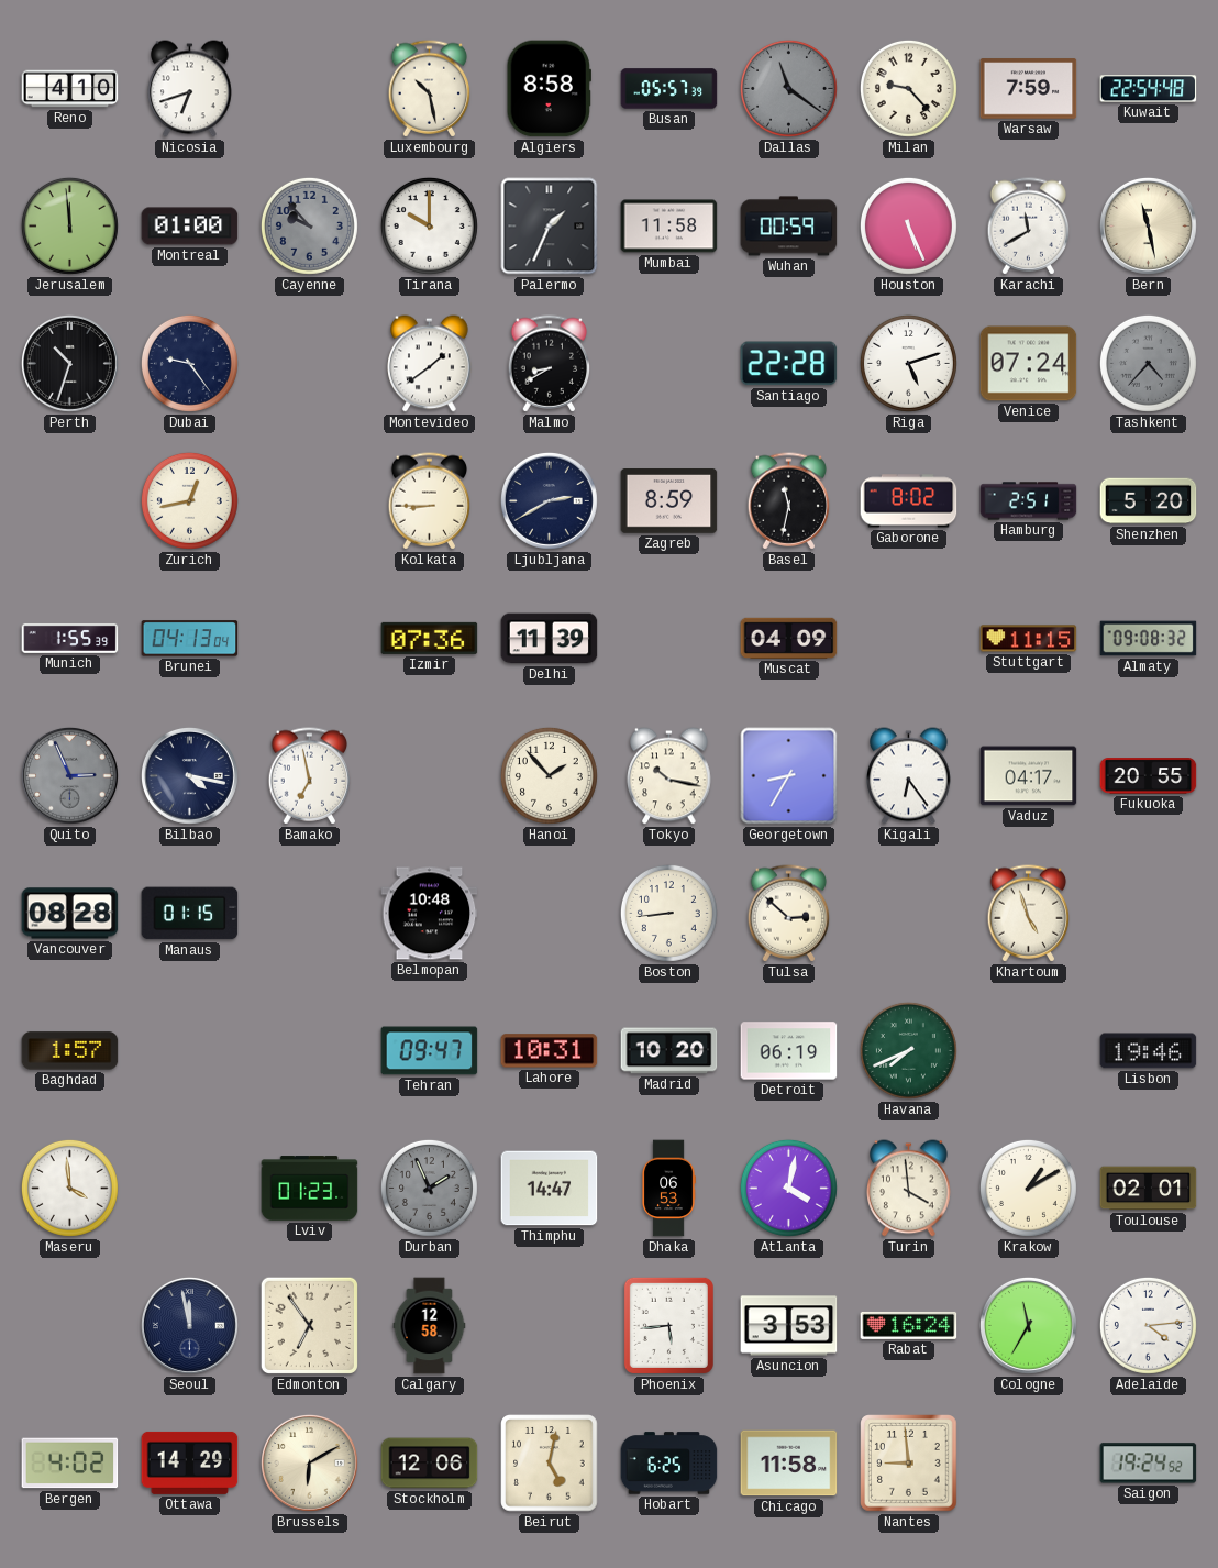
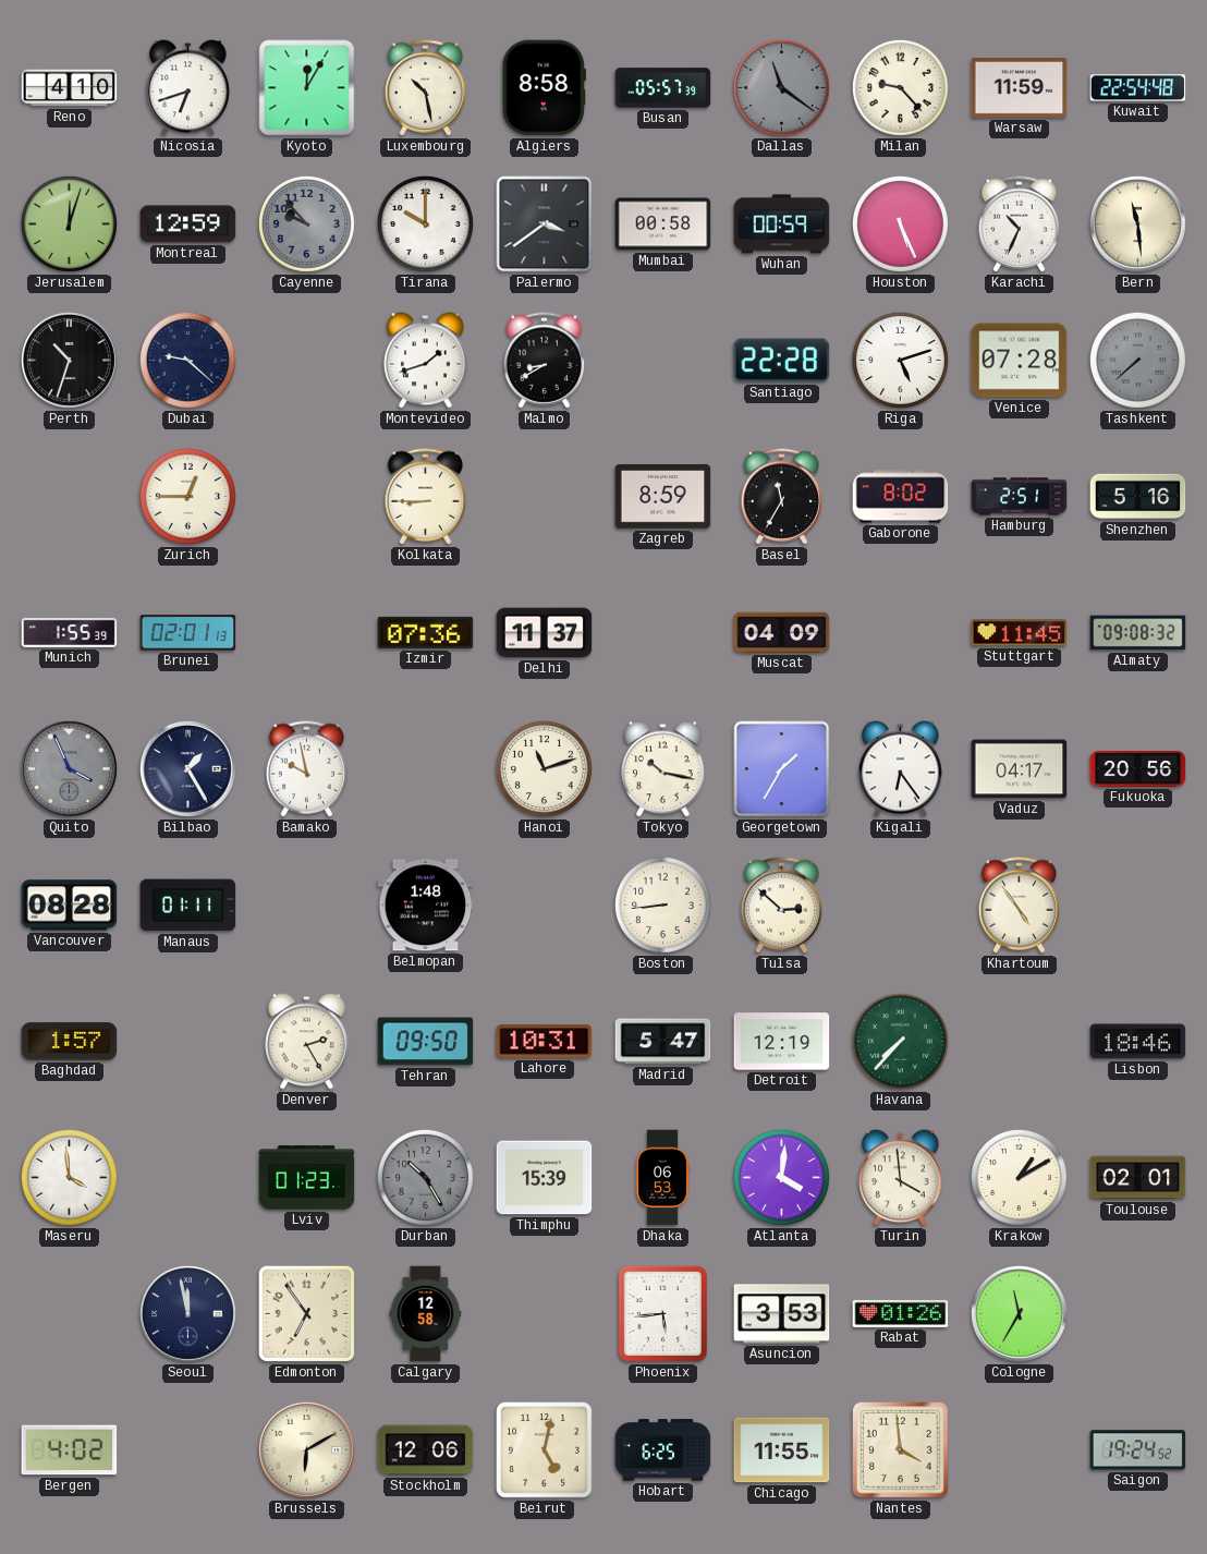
Kyoto: none -> 12:05 (307, 88)
Warsaw: 7:59 -> 11:59 (1020, 88)
Jerusalem: 11:59 -> 12:03 (69, 223)
Montreal: 01:00 -> 12:59 (188, 224)
Palermo: 1:34 -> 3:39 (545, 224)
Mumbai: 11:58 -> 00:58 (663, 224)
Karachi: 11:40 -> 10:34 (1020, 224)
Bern: 11:28 -> 11:29 (1137, 223)
Dubai: 9:24 -> 9:22 (187, 360)
Montevideo: 1:39 -> 1:42 (426, 361)
Venice: 07:24 -> 07:28 (1020, 361)
Tashkent: 4:37 -> 7:38 (1137, 360)
Zurich: 12:43 -> 12:45 (187, 496)
Ljubljana: 2:40 -> none (549, 500)
Basel: 11:32 -> 11:35 (782, 497)
Shenzhen: 5:20 -> 5:16 (1138, 497)
Brunei: 04:13 -> 02:01 (188, 633)
Delhi: 11:39 -> 11:37 (545, 633)
Stuttgart: 11:15 -> 11:45 (1020, 633)
Quito: 2:56 -> 3:56 (69, 768)
Bilbao: 4:17 -> 1:25 (187, 768)
Bamako: 6:58 -> 9:58 (307, 769)
Hanoi: 1:53 -> 11:12 (544, 768)
Georgetown: 8:35 -> 1:35 (782, 769)
Fukuoka: 20:55 -> 20:56 (1138, 769)
Manaus: 01:15 -> 01:11 (188, 906)
Belmopan: 10:48 -> 1:48 (426, 906)
Khartoum: 4:57 -> 4:54 (1020, 906)
Denver: none -> 2:25 (307, 1042)
Tehran: 09:47 -> 09:50 (426, 1042)
Madrid: 10:20 -> 5:47 (663, 1042)
Detroit: 06:19 -> 12:19 (782, 1042)
Havana: 7:41 -> 7:37 (900, 1041)
Lisbon: 19:46 -> 18:46 (1138, 1042)
Durban: 1:56 -> 10:25 (425, 1177)
Thimphu: 14:47 -> 15:39 (545, 1178)
Atlanta: 4:02 -> 4:01 (781, 1177)
Rabat: 16:24 -> 01:26 (901, 1313)
Adelaide: 4:14 -> none (1148, 1325)
Ottawa: 14:29 -> none (190, 1462)
Chicago: 11:58 -> 11:55 (782, 1450)
Nantes: 8:59 -> 3:59 (901, 1450)
